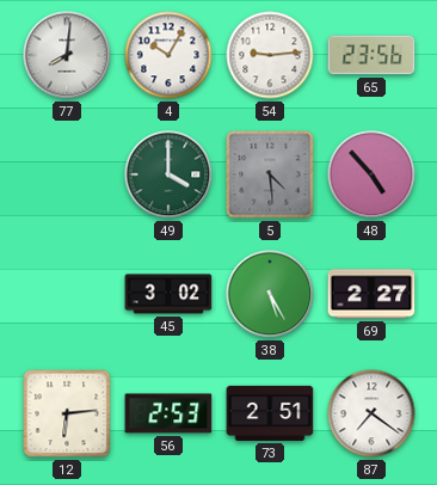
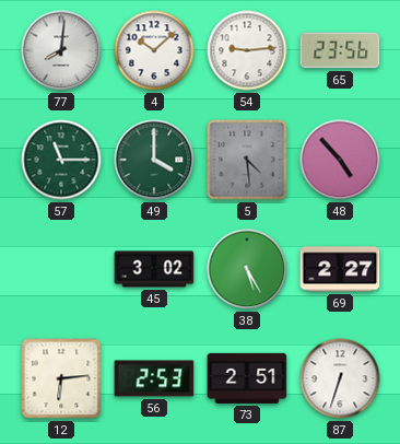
4: 10:05 -> 10:08 (154, 50)
57: none -> 11:15 (61, 160)
87: 7:21 -> 6:33 (340, 378)
